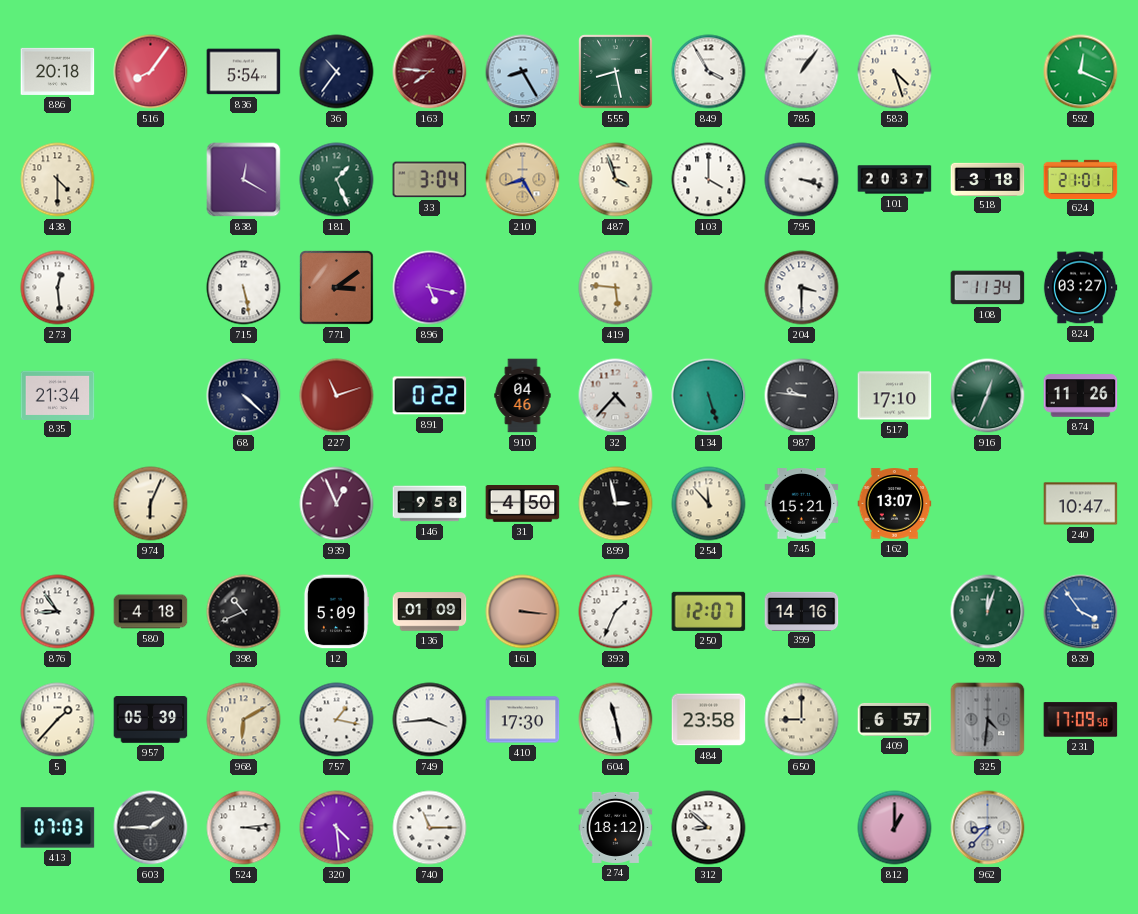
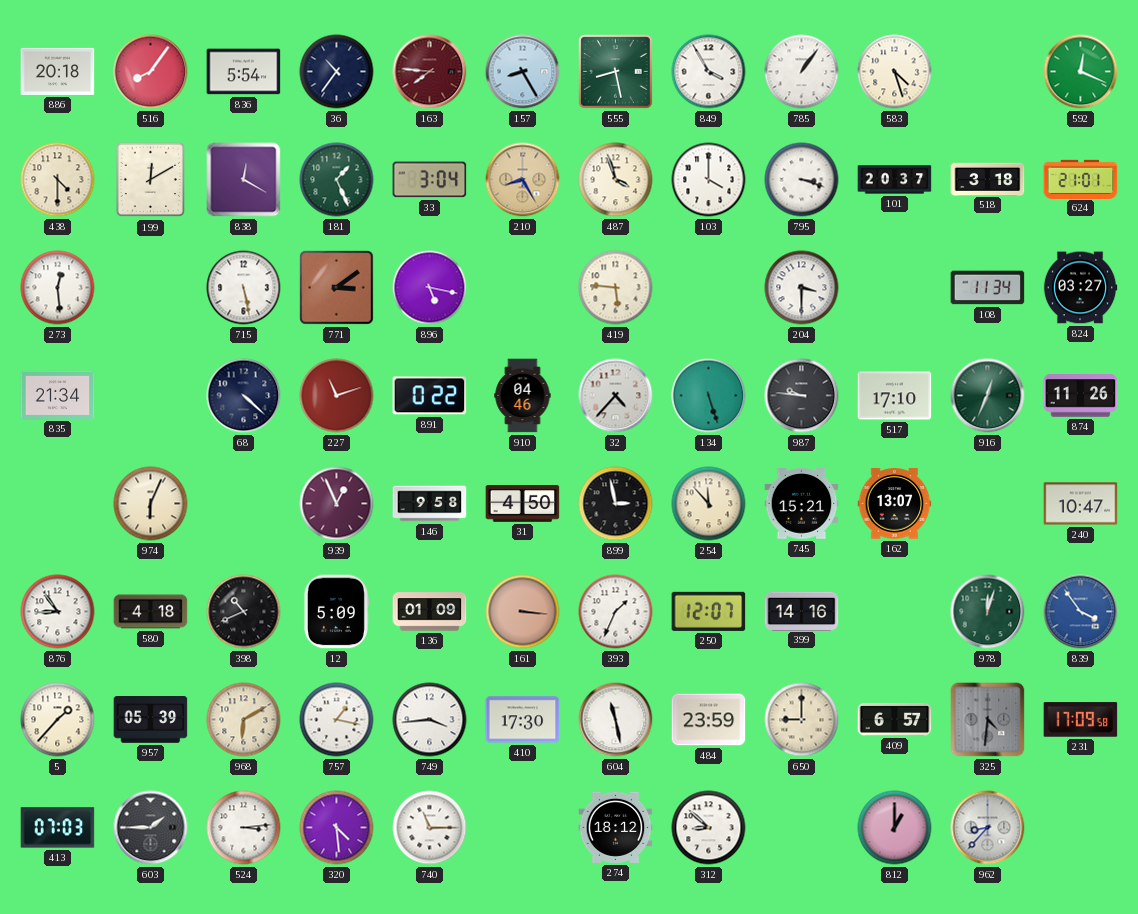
199: none -> 12:10 (151, 180)
484: 23:58 -> 23:59 (709, 720)
